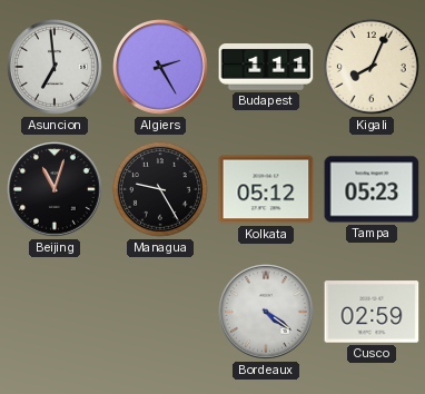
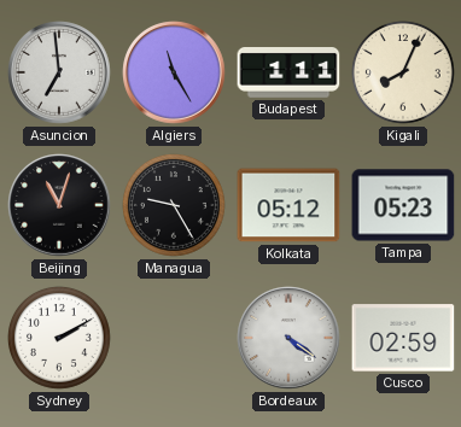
Algiers: 2:25 -> 11:25 (174, 72)
Sydney: none -> 2:10 (60, 339)
